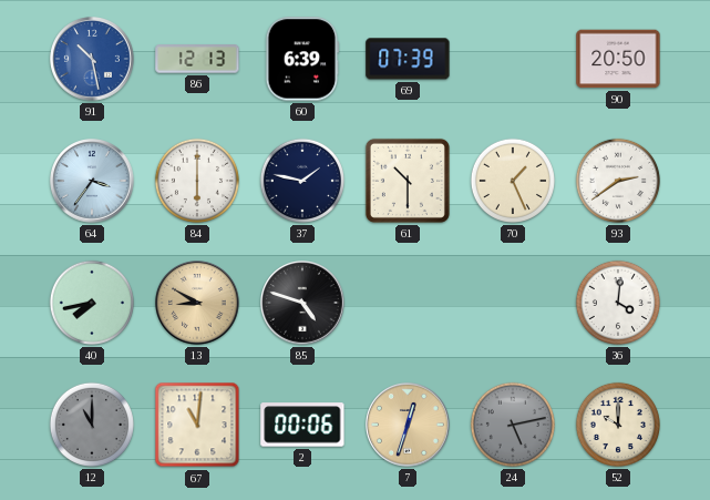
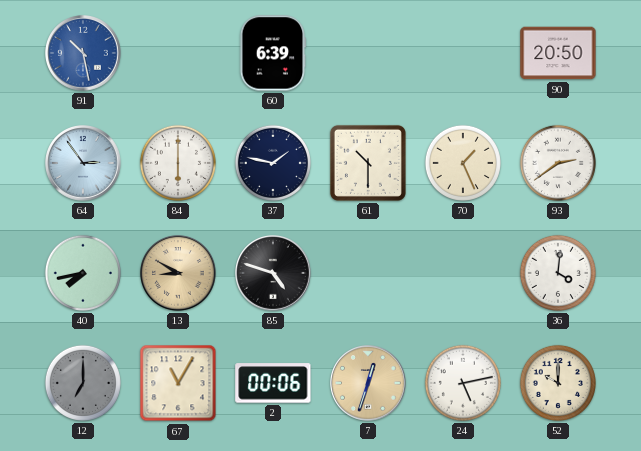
86: 12:13 -> none (197, 59)
69: 07:39 -> none (408, 59)
64: 3:36 -> 2:54 (83, 163)
12: 11:00 -> 7:00 (83, 383)
67: 11:01 -> 11:05 (178, 383)
24 dial: grey -> white (463, 383)
